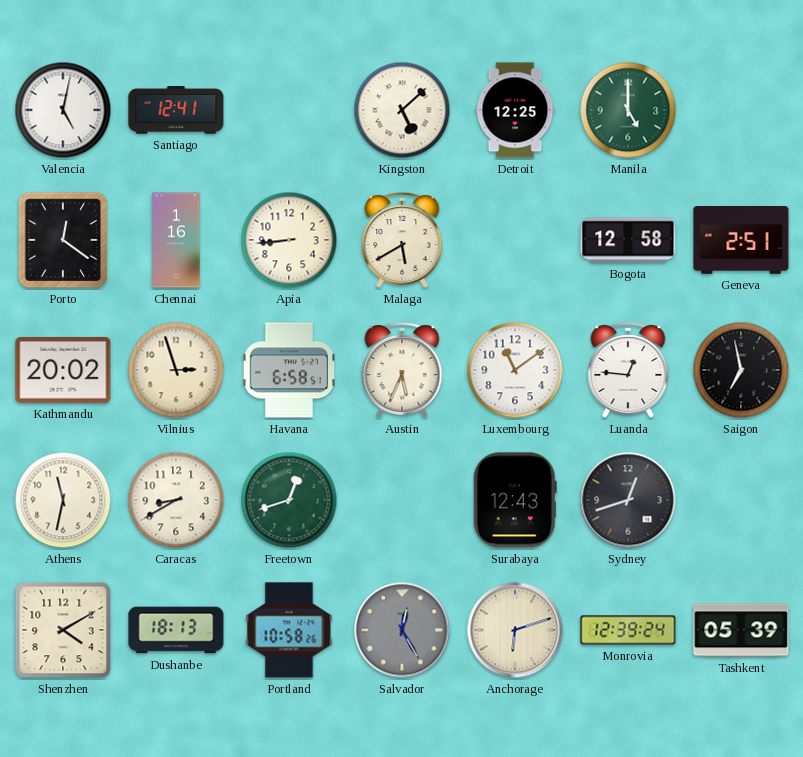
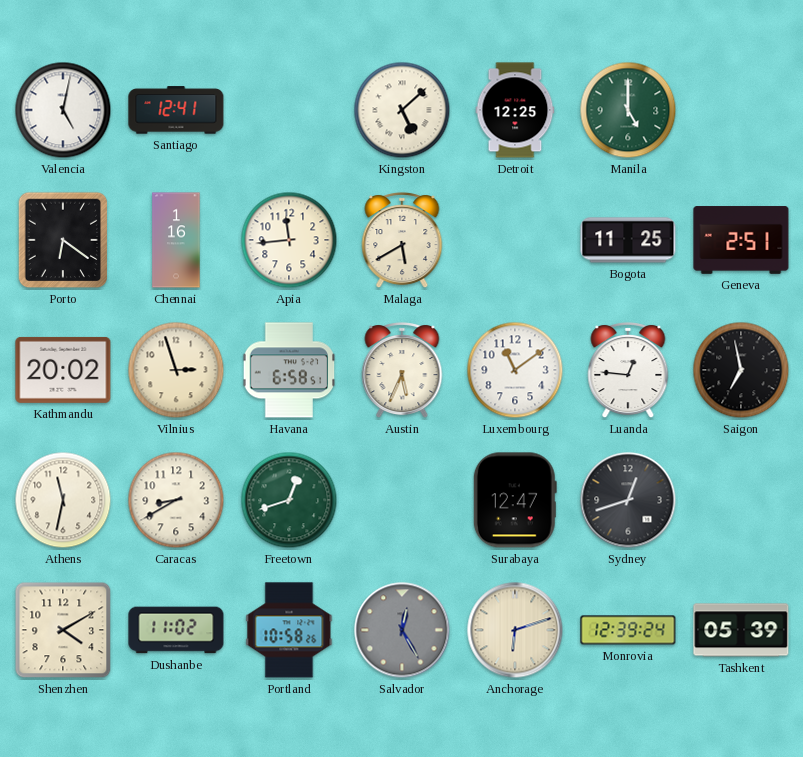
Porto: 12:21 -> 6:21 (63, 240)
Apia: 8:44 -> 11:44 (289, 240)
Bogota: 12:58 -> 11:25 (628, 240)
Surabaya: 12:43 -> 12:47 (515, 500)
Dushanbe: 18:13 -> 11:02 (176, 630)
